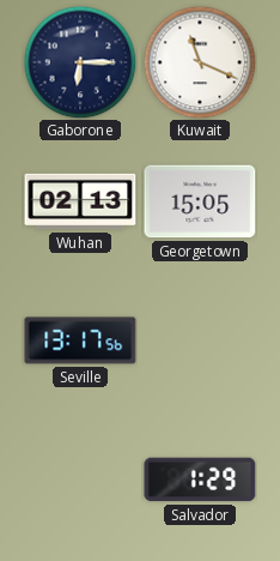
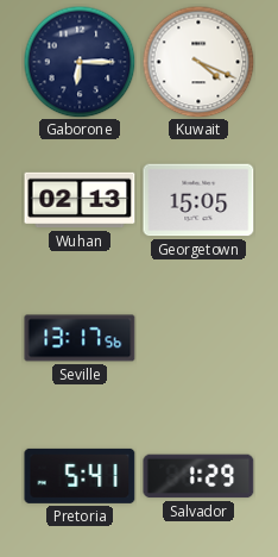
Kuwait: 11:19 -> 4:19 (198, 62)
Pretoria: none -> 5:41 (80, 476)
